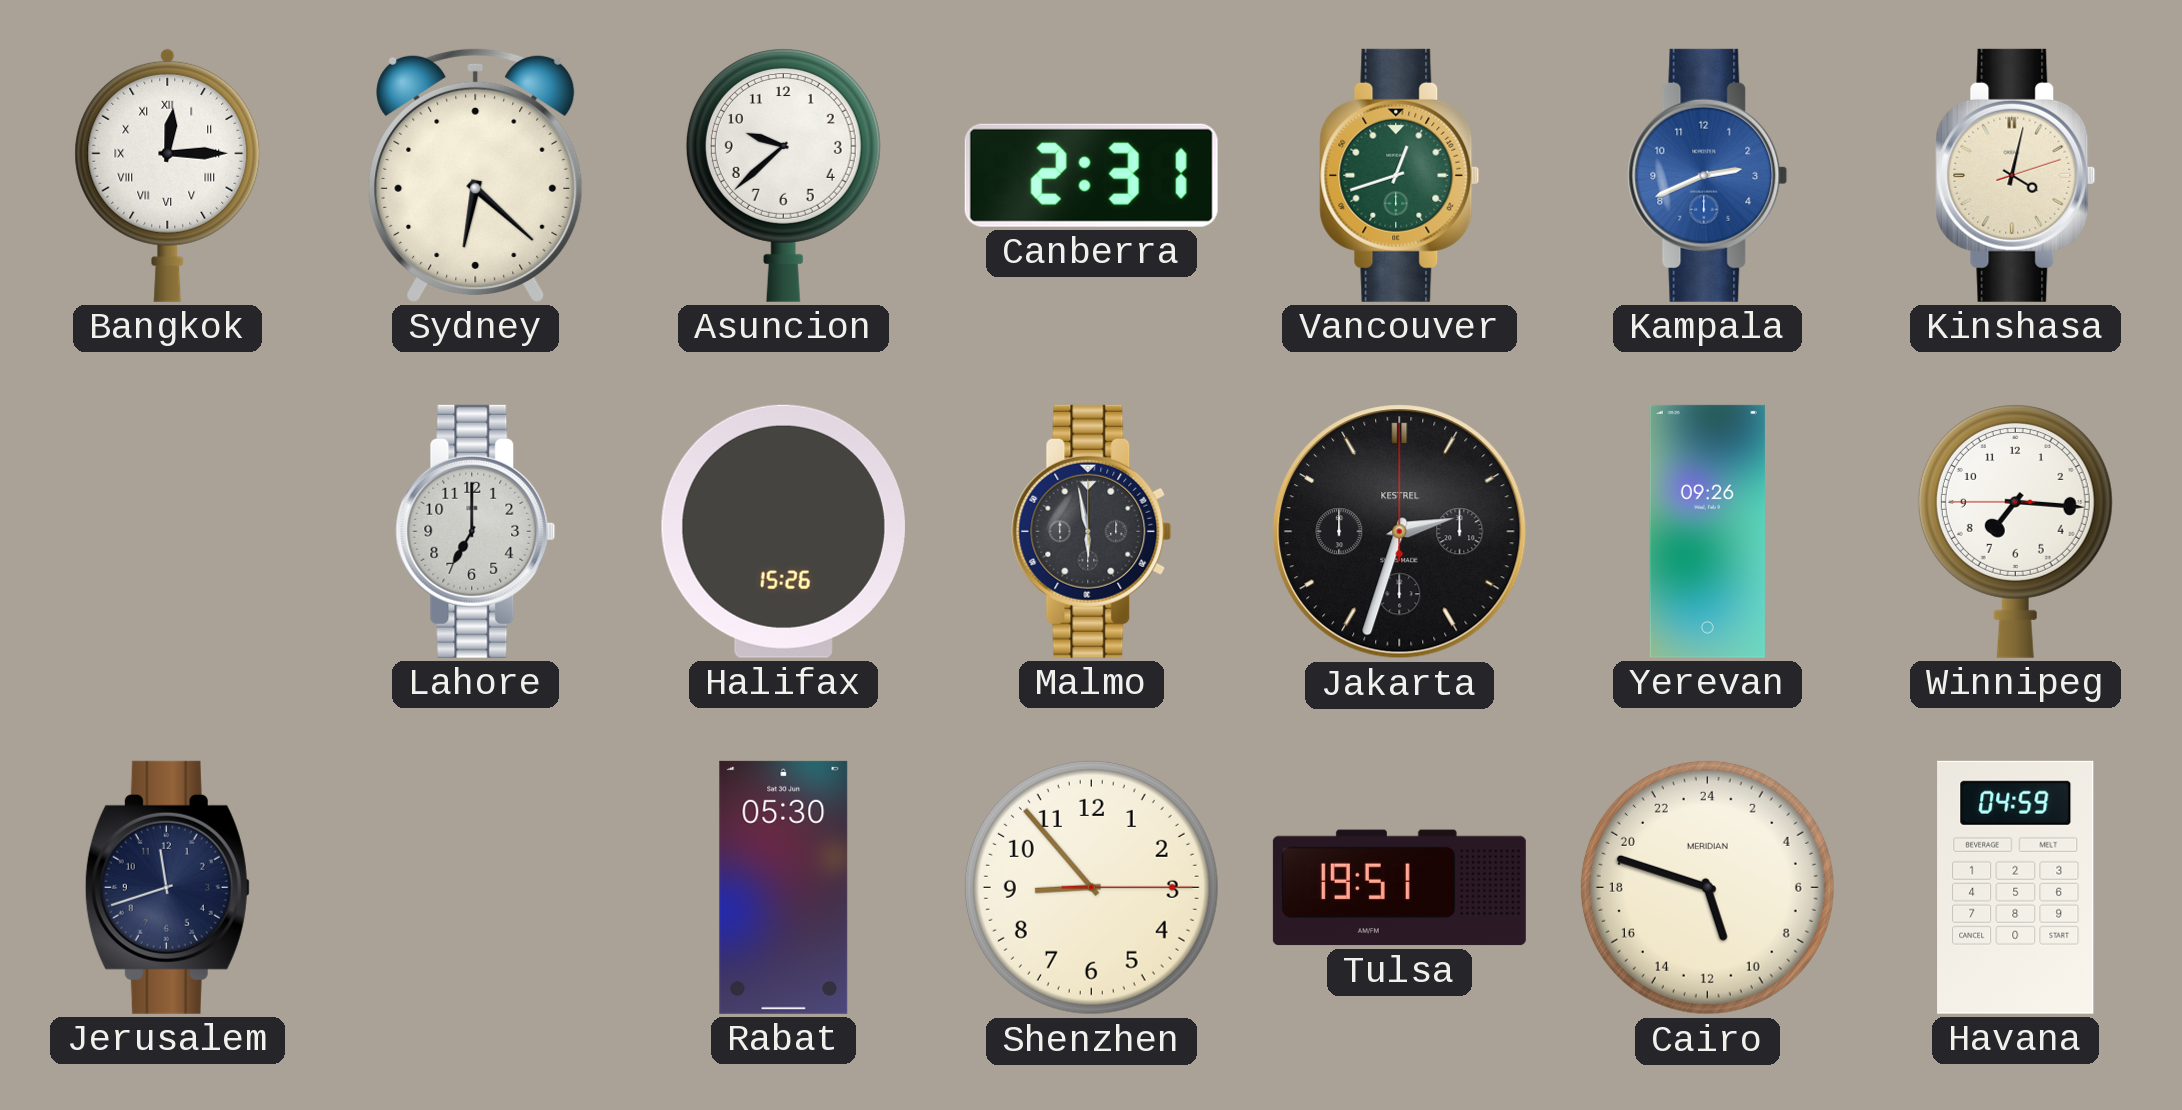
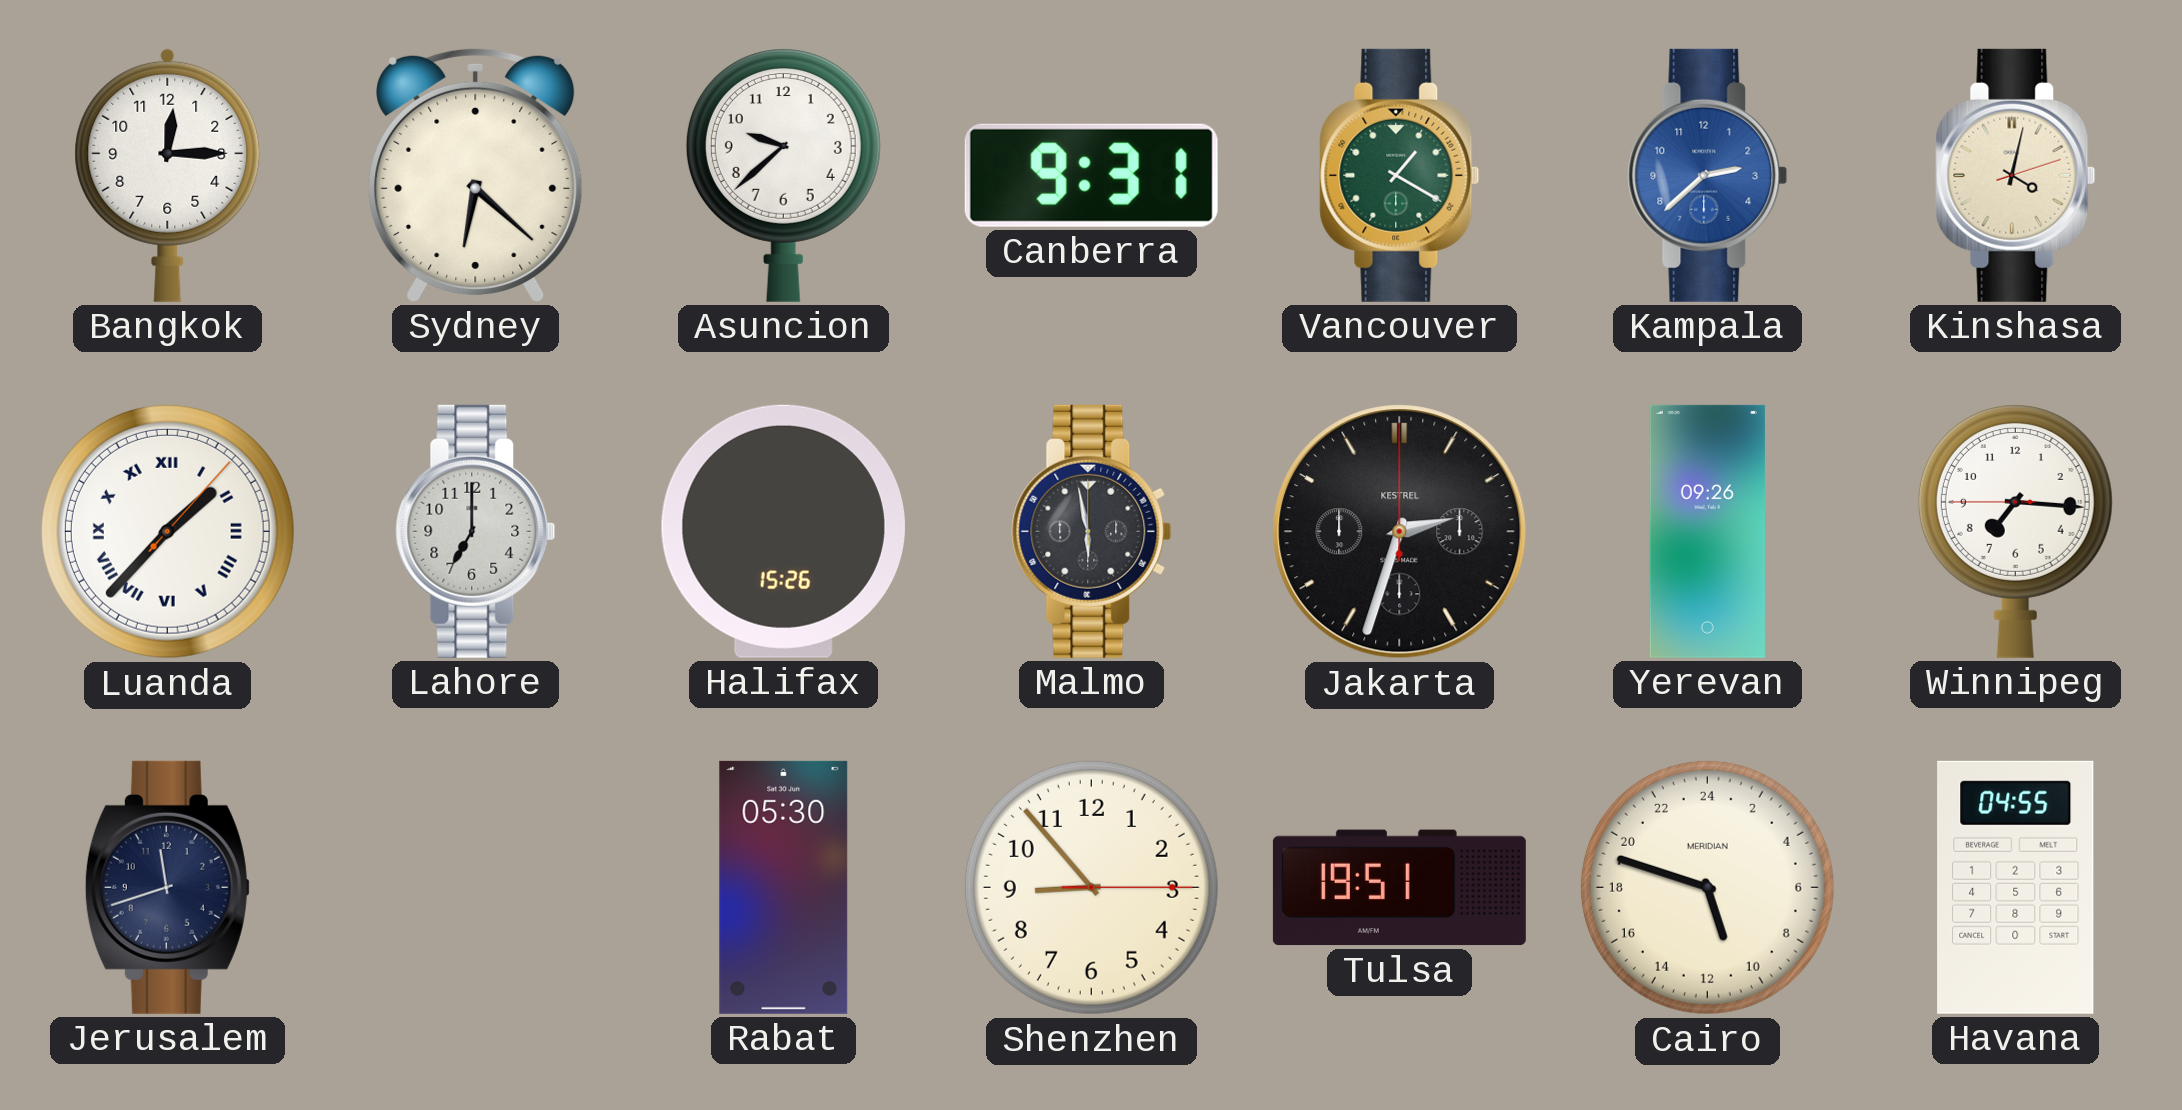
Bangkok numerals: Roman -> Arabic (168, 175)
Canberra: 2:31 -> 9:31 (1091, 175)
Vancouver: 12:42 -> 1:20 (1400, 175)
Kampala: 2:41 -> 2:38 (1708, 175)
Luanda: none -> 1:37 (167, 531)
Havana: 04:59 -> 04:55 (2016, 887)
